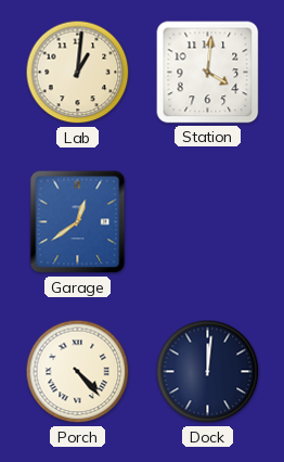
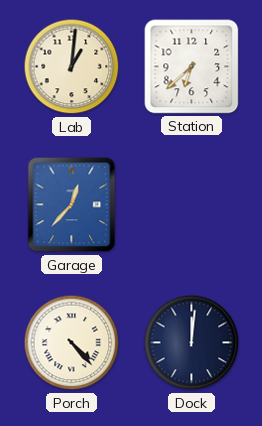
Station: 4:01 -> 6:38 (192, 67)
Garage: 12:39 -> 12:37 (72, 205)
